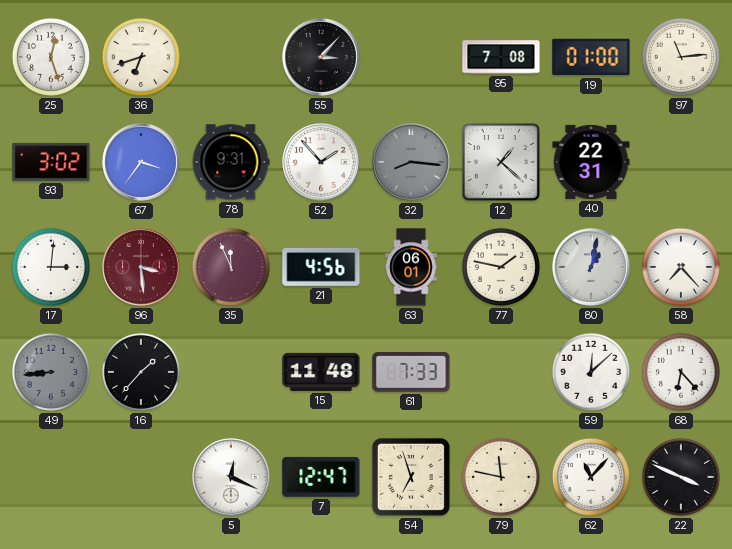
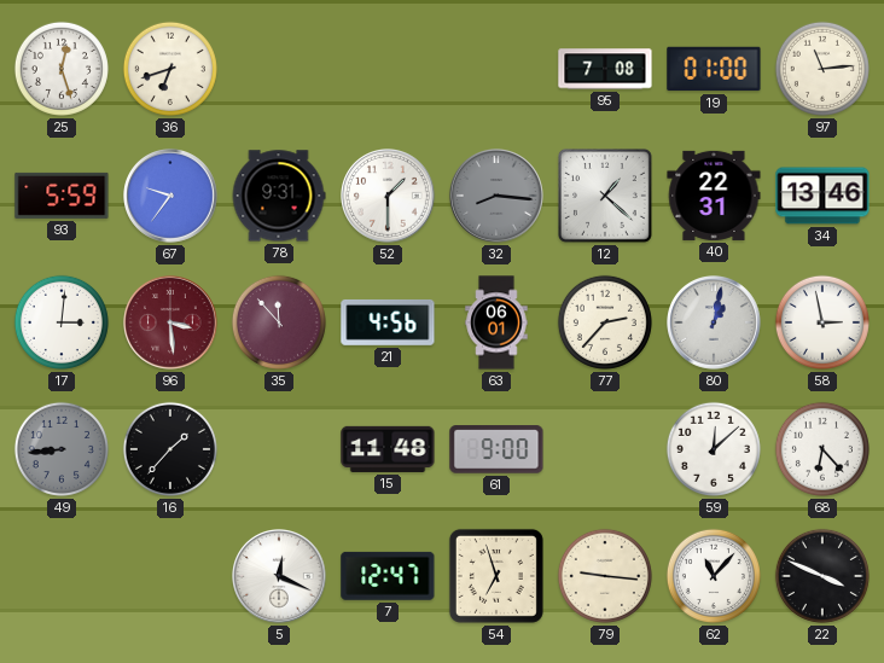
55: 3:07 -> none (322, 58)
93: 3:02 -> 5:59 (62, 196)
67: 3:36 -> 9:36 (171, 197)
52: 1:53 -> 1:30 (389, 197)
34: none -> 13:46 (822, 196)
35: 11:56 -> 11:53 (279, 322)
77: 1:47 -> 2:37 (605, 322)
58: 7:23 -> 2:58 (822, 322)
61: 7:33 -> 9:00 (496, 449)
79: 11:47 -> 9:16 (605, 576)
